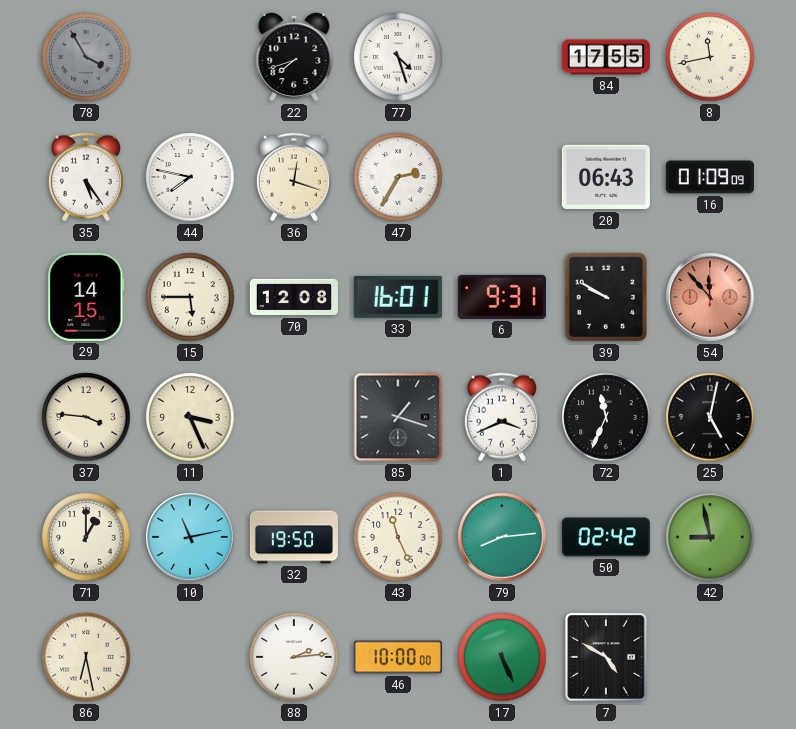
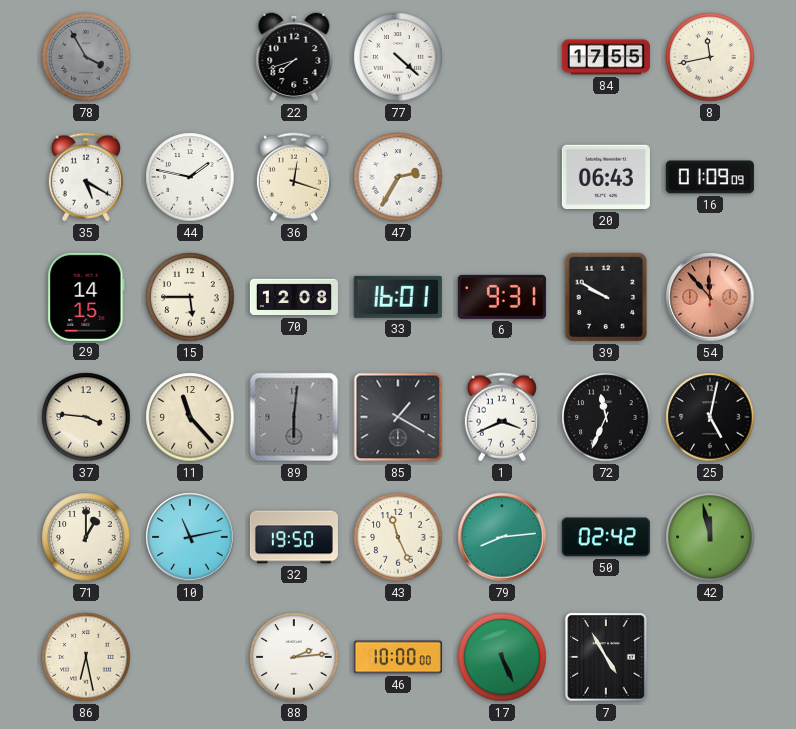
77: 4:27 -> 4:22 (398, 57)
35: 5:24 -> 5:20 (86, 177)
44: 7:47 -> 1:47 (190, 177)
11: 3:26 -> 11:23 (190, 417)
89: none -> 6:01 (294, 417)
85: 1:18 -> 1:20 (398, 417)
42: 8:58 -> 11:58 (710, 537)
7: 4:50 -> 4:55 (606, 657)
